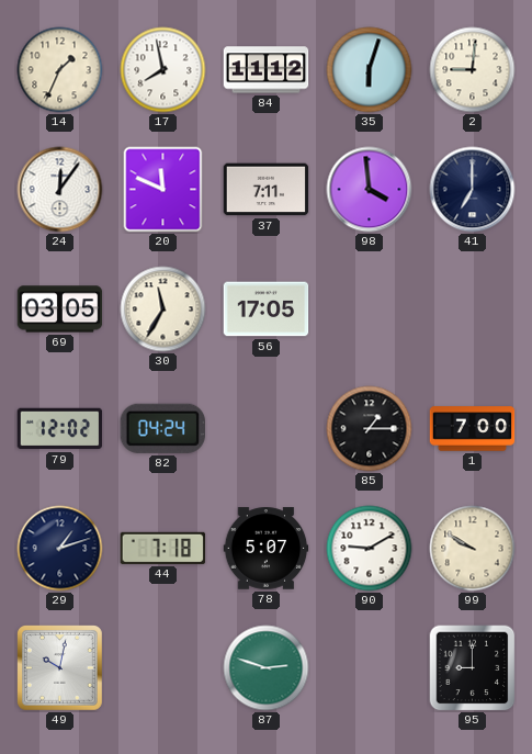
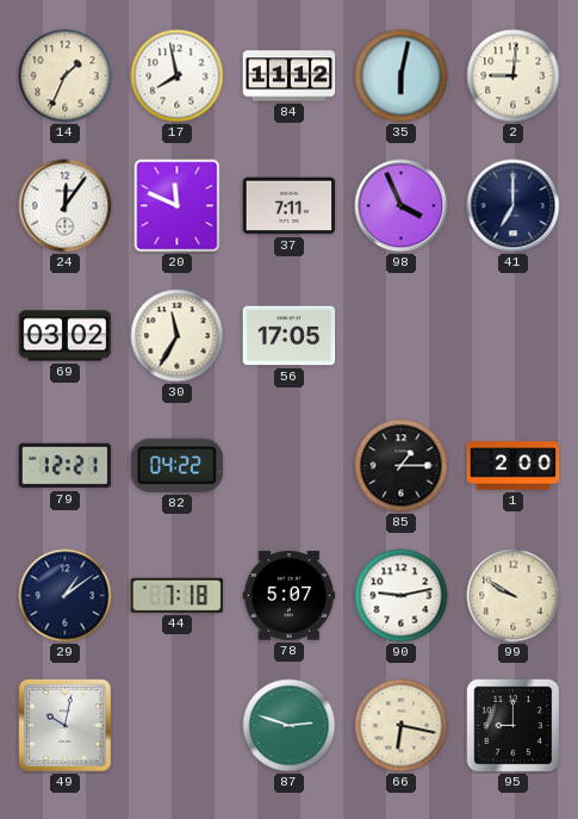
35: 6:03 -> 6:02 (402, 76)
98: 3:59 -> 3:56 (402, 206)
69: 03:05 -> 03:02 (66, 336)
79: 12:02 -> 12:21 (66, 466)
82: 04:24 -> 04:22 (176, 465)
1: 7:00 -> 2:00 (514, 466)
29: 1:12 -> 1:09 (66, 596)
90: 9:10 -> 9:13 (402, 596)
66: none -> 6:17 (402, 726)
